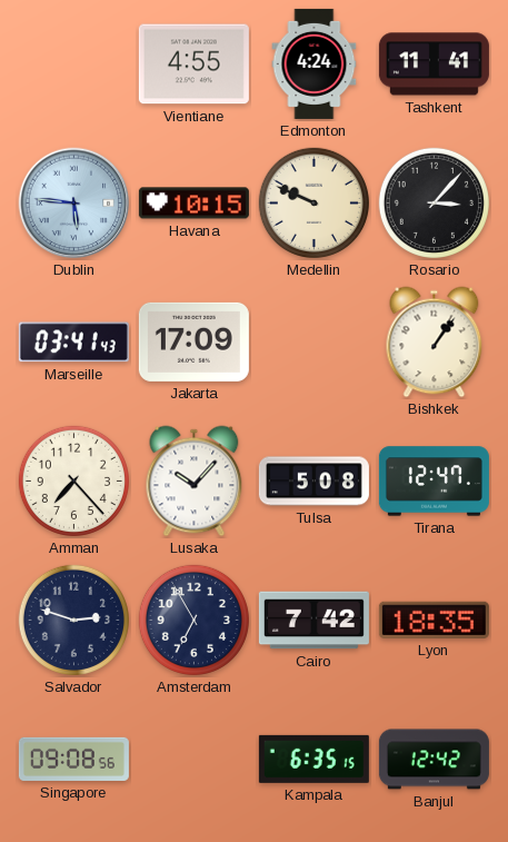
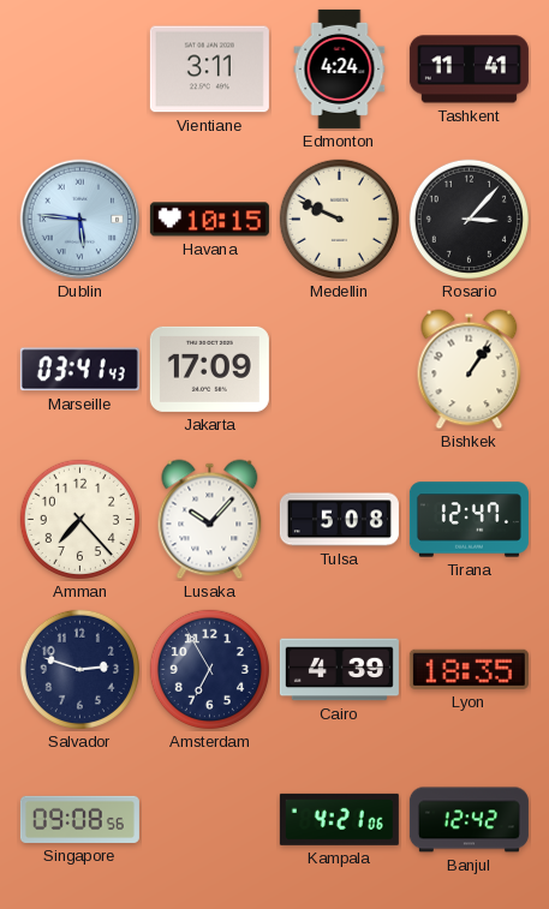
Vientiane: 4:55 -> 3:11 (209, 70)
Cairo: 7:42 -> 4:39 (339, 670)
Kampala: 6:35 -> 4:21 (339, 819)
